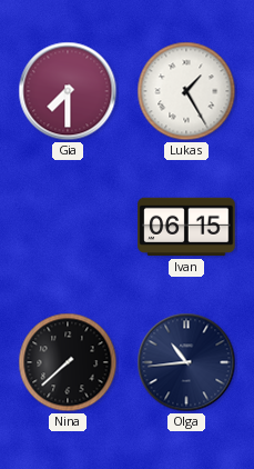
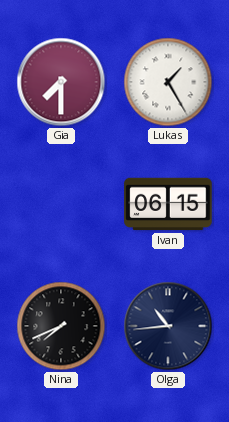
Nina: 7:38 -> 7:41 (61, 326)
